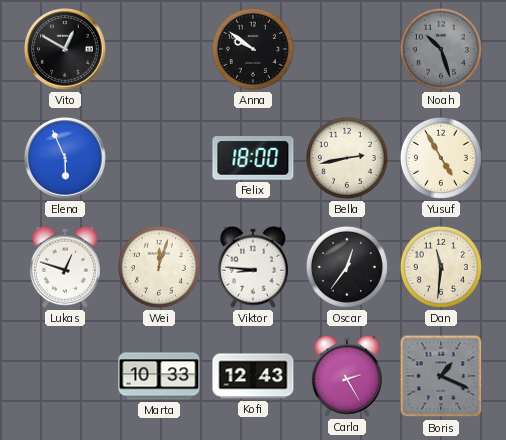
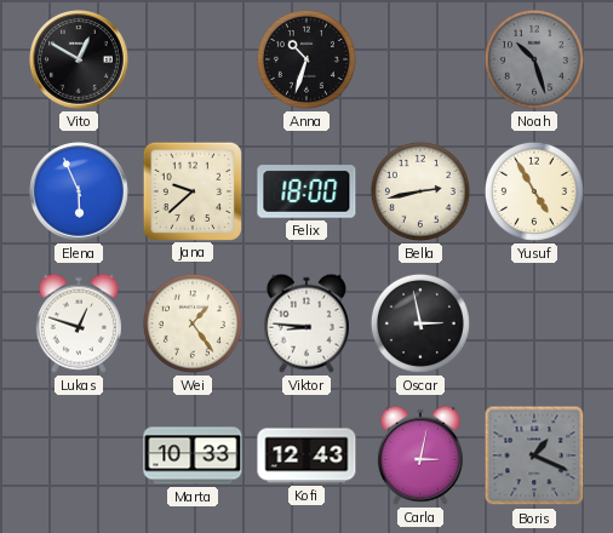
Anna: 9:51 -> 10:33 (306, 59)
Jana: none -> 9:38 (191, 190)
Wei: 12:03 -> 1:24 (193, 323)
Oscar: 12:36 -> 2:58 (420, 323)
Dan: 11:31 -> none (441, 267)
Carla: 2:25 -> 3:02 (420, 455)
